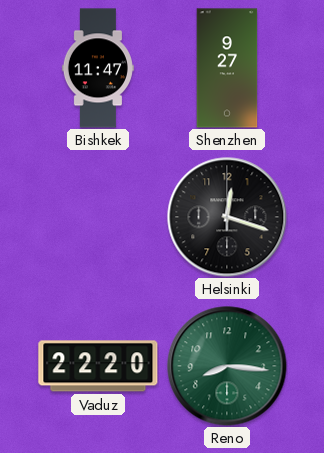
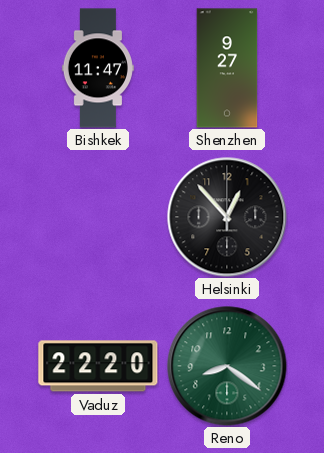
Helsinki: 12:18 -> 12:53 (227, 217)
Reno: 8:16 -> 8:21 (227, 366)
